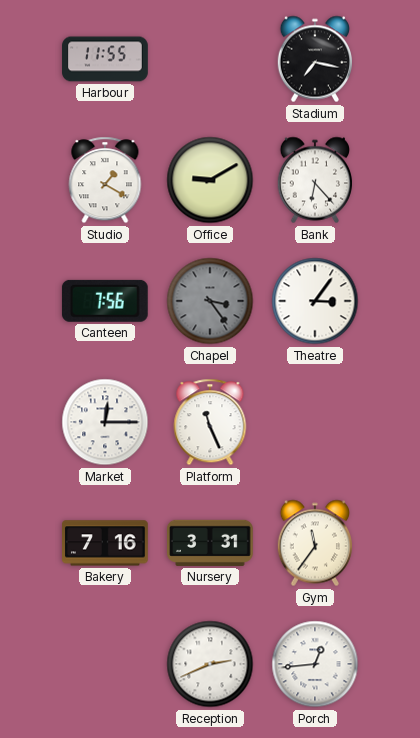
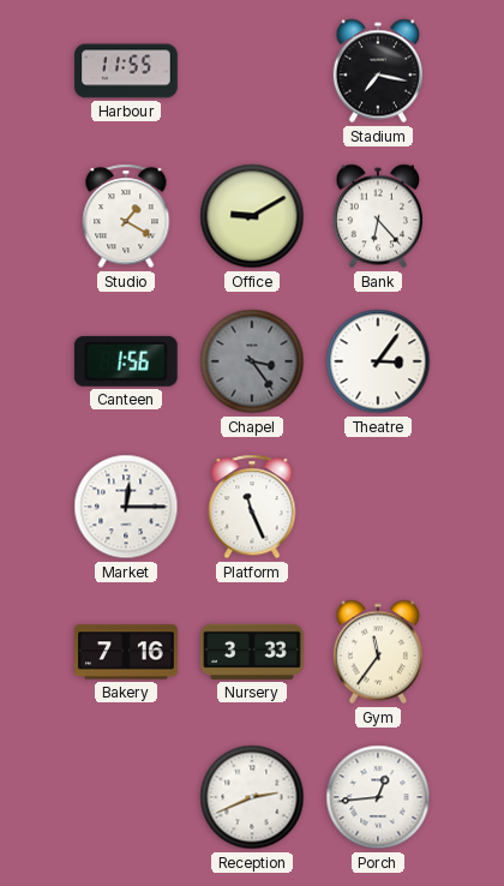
Canteen: 7:56 -> 1:56 (126, 361)
Nursery: 3:31 -> 3:33 (253, 652)
